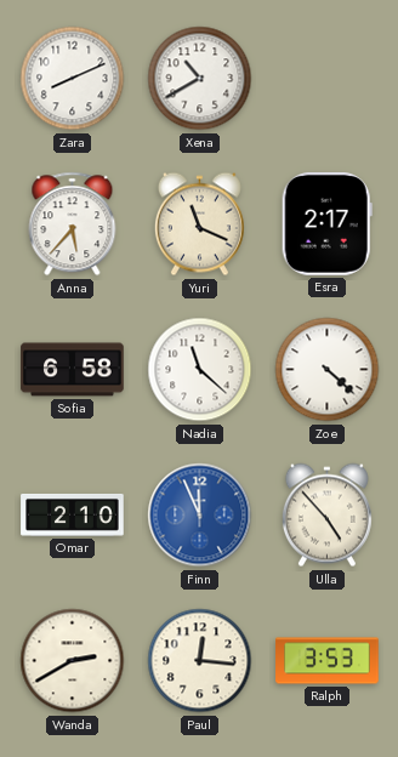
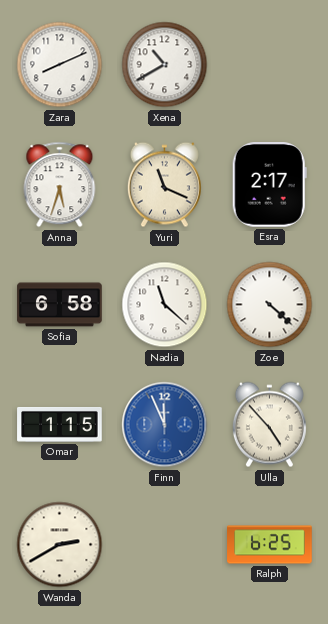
Anna: 5:37 -> 5:33 (60, 185)
Omar: 2:10 -> 1:15 (60, 424)
Paul: 12:16 -> none (200, 661)
Ralph: 3:53 -> 6:25 (270, 545)
